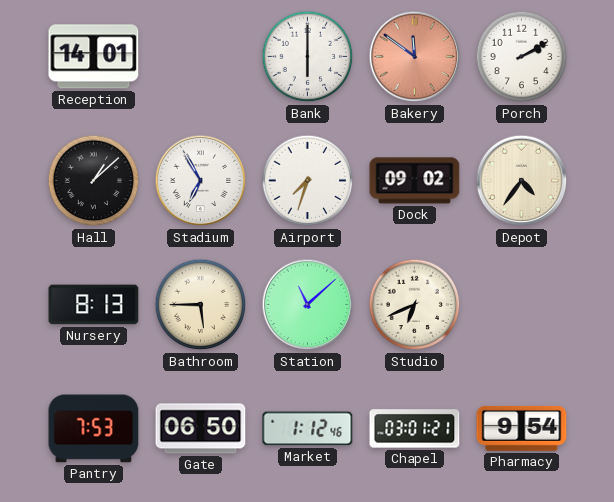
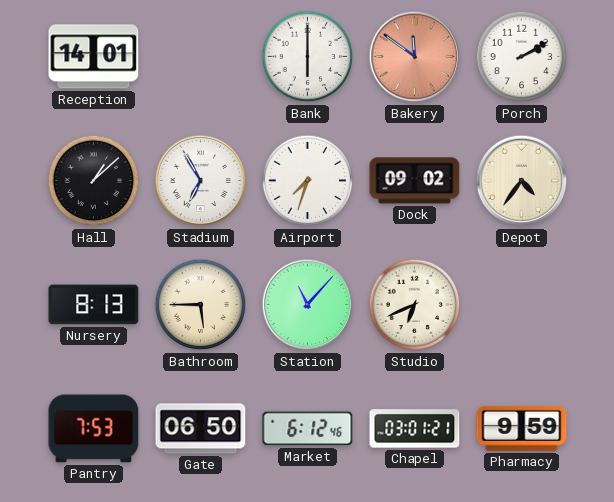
Station: 11:08 -> 11:07 (308, 305)
Market: 1:12 -> 6:12 (308, 429)
Pharmacy: 9:54 -> 9:59 (522, 428)
